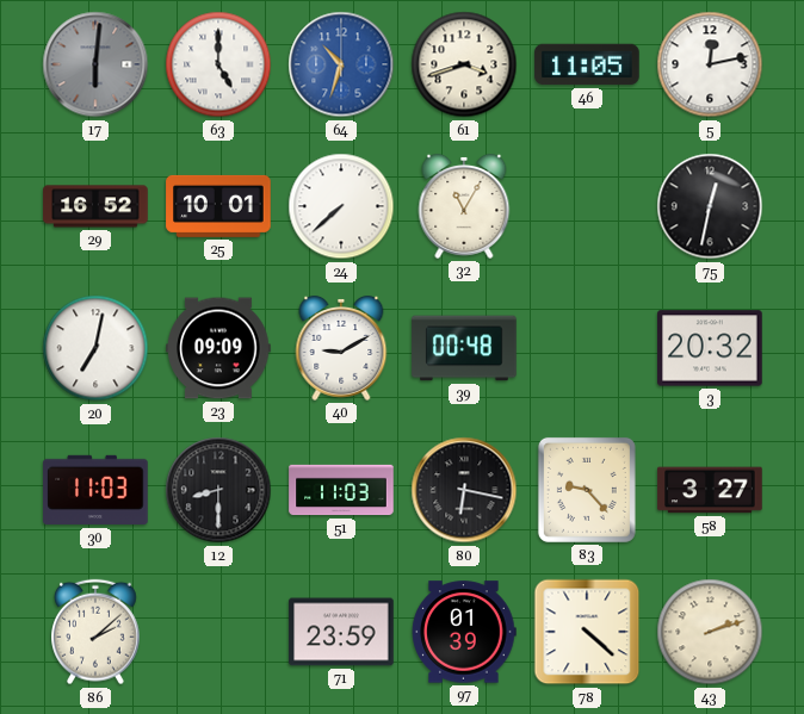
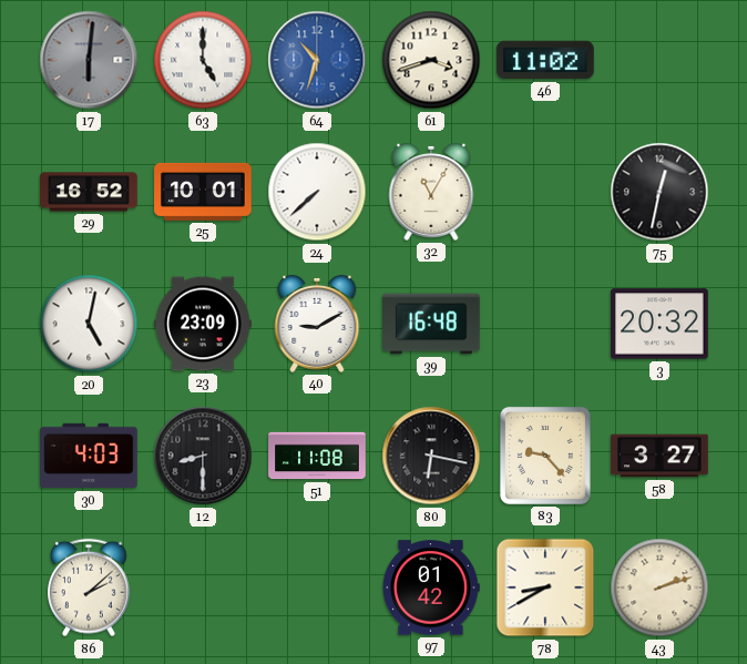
46: 11:05 -> 11:02 (545, 60)
5: 12:13 -> none (710, 64)
20: 7:02 -> 5:02 (89, 324)
23: 09:09 -> 23:09 (203, 324)
39: 00:48 -> 16:48 (431, 324)
30: 11:03 -> 4:03 (89, 456)
51: 11:03 -> 11:08 (317, 456)
71: 23:59 -> none (341, 632)
97: 01:39 -> 01:42 (431, 588)
78: 4:22 -> 8:40 (545, 588)
